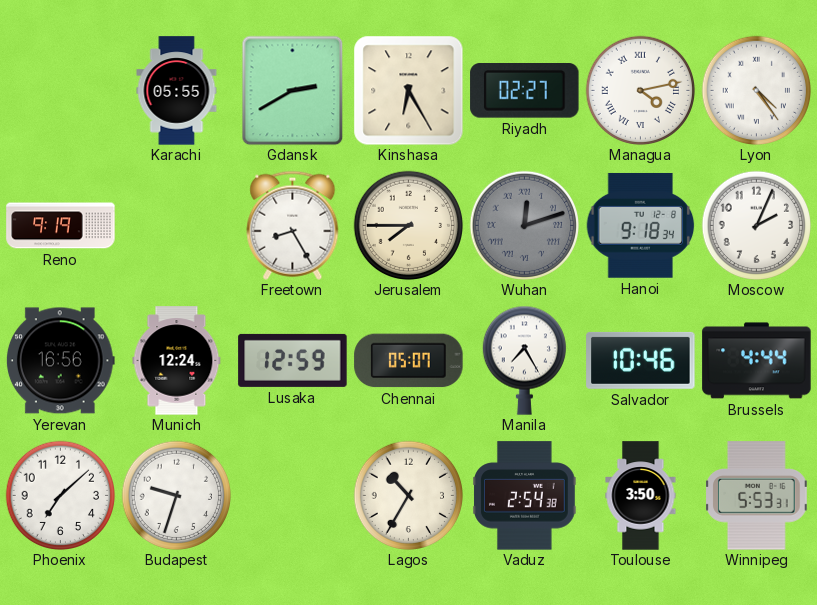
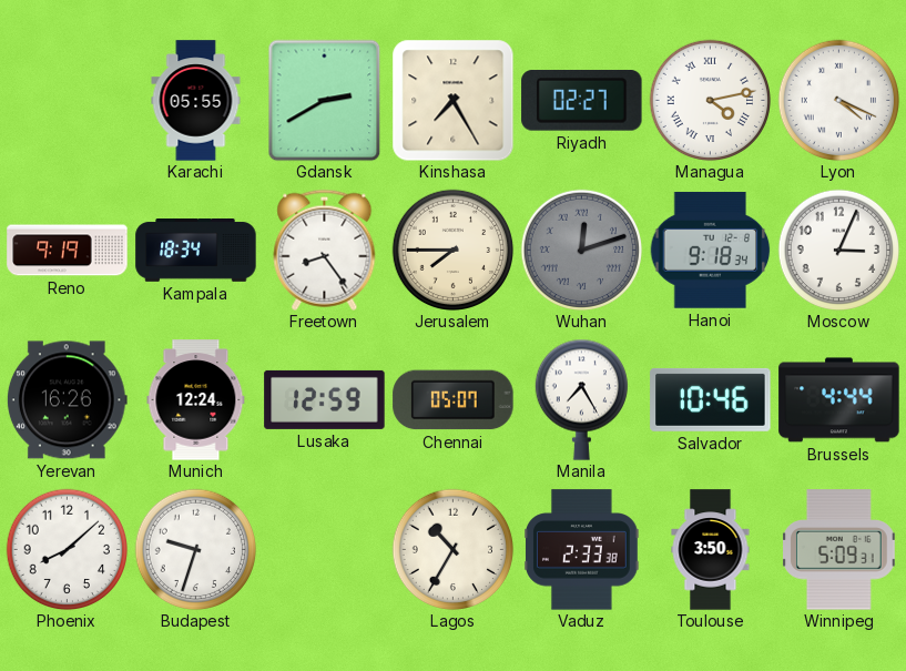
Kinshasa: 6:25 -> 7:25 (452, 100)
Lyon: 4:24 -> 4:19 (838, 100)
Kampala: none -> 18:34 (196, 251)
Freetown: 8:25 -> 8:24 (325, 250)
Moscow: 2:04 -> 3:04 (838, 250)
Yerevan: 16:56 -> 16:26 (67, 400)
Phoenix: 7:08 -> 8:08 (67, 549)
Vaduz: 2:54 -> 2:33 (582, 550)
Winnipeg: 5:53 -> 5:09 (839, 550)
